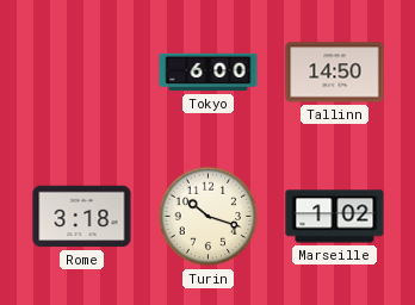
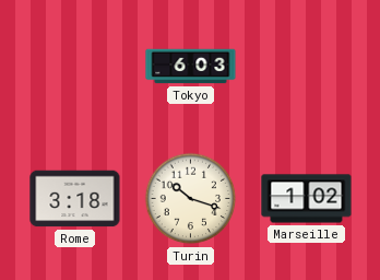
Tokyo: 6:00 -> 6:03 (191, 67)
Tallinn: 14:50 -> none (335, 73)
